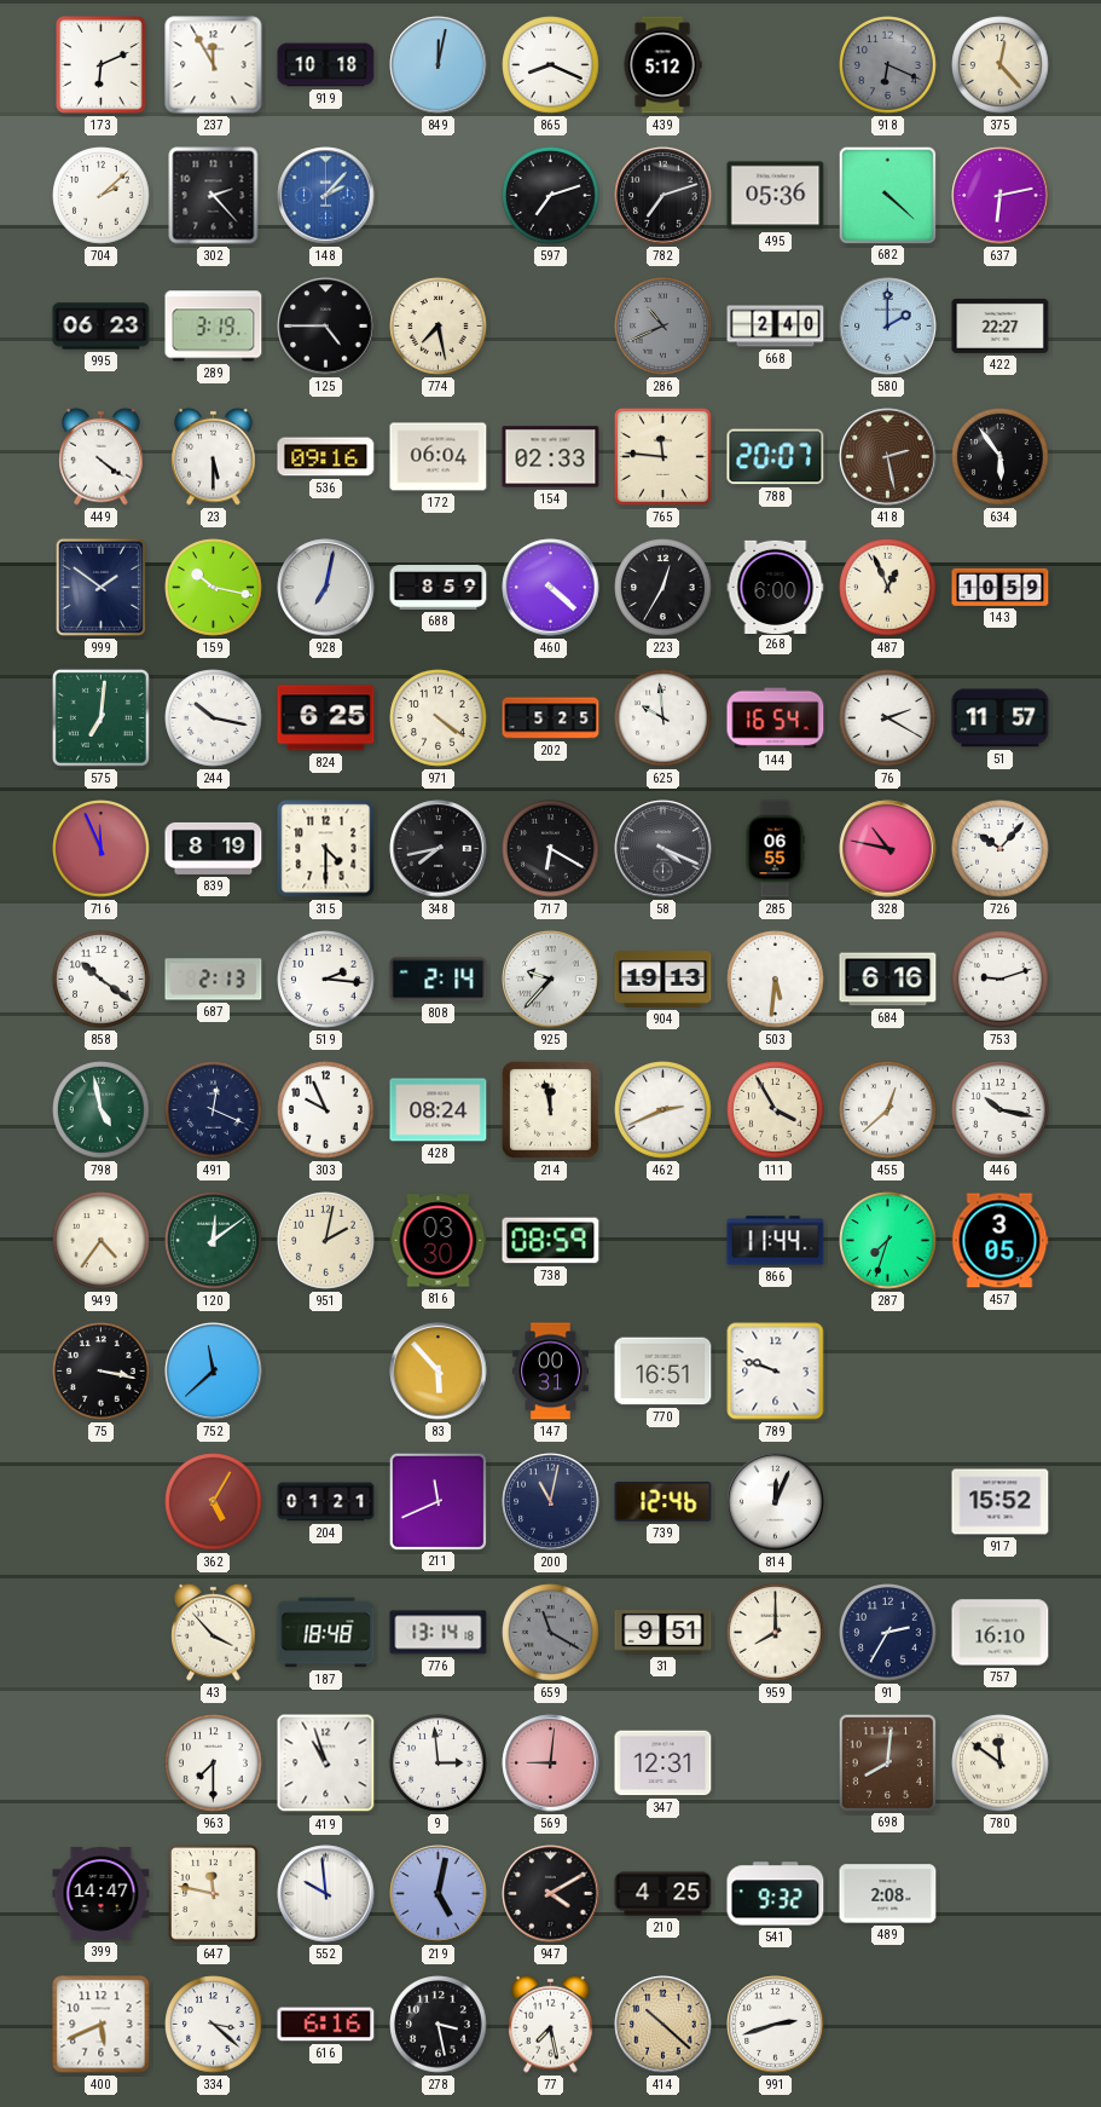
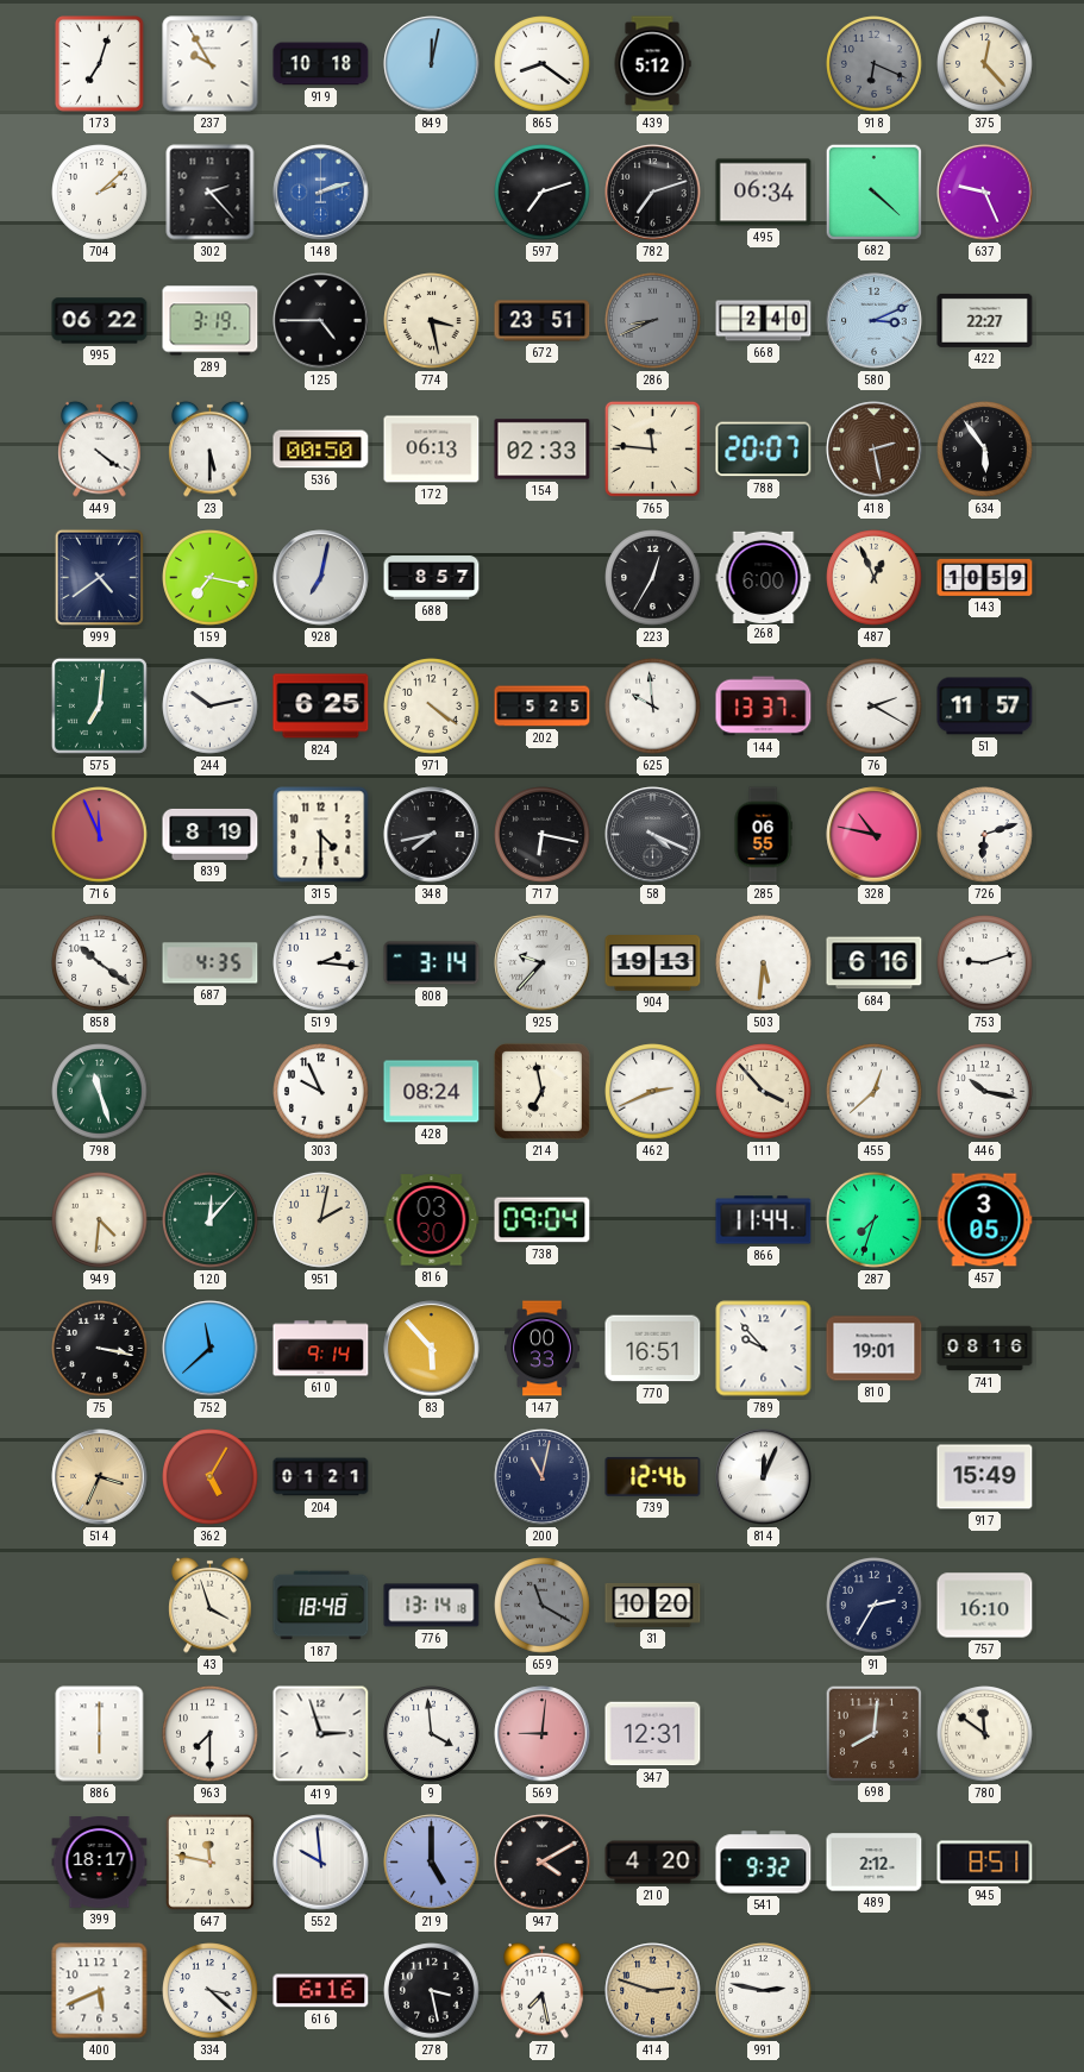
173: 6:11 -> 7:03 (100, 64)
237: 11:55 -> 9:55 (211, 64)
865: 8:19 -> 8:21 (543, 64)
148: 2:07 -> 2:12 (321, 193)
495: 05:36 -> 06:34 (764, 193)
637: 6:13 -> 9:26 (985, 193)
995: 06:23 -> 06:22 (100, 321)
774: 7:28 -> 3:28 (432, 321)
672: none -> 23:51 (543, 321)
286: 10:41 -> 8:41 (653, 321)
580: 2:00 -> 3:11 (875, 321)
536: 09:16 -> 00:50 (321, 450)
172: 06:04 -> 06:13 (432, 450)
999: 1:51 -> 4:39 (99, 577)
159: 10:17 -> 7:17 (211, 578)
688: 8:59 -> 8:57 (432, 578)
460: 4:22 -> none (551, 588)
244: 10:17 -> 10:13 (211, 707)
144: 16:54 -> 13:37 (764, 707)
717: 6:20 -> 6:17 (543, 835)
726: 10:07 -> 6:12 (985, 835)
687: 2:13 -> 4:35 (211, 963)
808: 2:14 -> 3:14 (432, 963)
798: 4:58 -> 11:27 (100, 1092)
491: 12:19 -> none (214, 1110)
214: 11:58 -> 6:58 (543, 1092)
111: 3:55 -> 3:53 (764, 1092)
949: 4:36 -> 4:31 (100, 1220)
120: 12:09 -> 12:07 (211, 1220)
738: 08:59 -> 09:04 (543, 1220)
610: none -> 9:14 (321, 1349)
147: 00:31 -> 00:33 (543, 1349)
789: 9:48 -> 9:53 (764, 1349)
810: none -> 19:01 (875, 1349)
741: none -> 08:16 (985, 1349)
514: none -> 3:34 (100, 1477)
211: 11:41 -> none (437, 1501)
917: 15:52 -> 15:49 (985, 1477)
43: 3:53 -> 3:57 (211, 1605)
31: 9:51 -> 10:20 (653, 1605)
959: 8:00 -> none (776, 1633)
886: none -> 6:00 (100, 1734)
419: 10:57 -> 2:57 (321, 1734)
9: 2:59 -> 3:59 (432, 1734)
399: 14:47 -> 18:17 (100, 1863)
219: 5:02 -> 5:00 (432, 1863)
210: 4:25 -> 4:20 (653, 1863)
489: 2:08 -> 2:12 (875, 1863)
945: none -> 8:51 (985, 1863)
414: 10:22 -> 2:48 (653, 1991)
991: 2:42 -> 2:47 (764, 1991)
